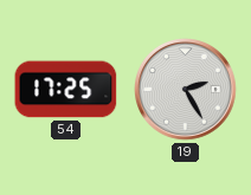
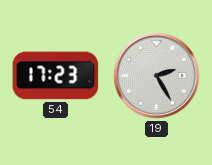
54: 17:25 -> 17:23 (56, 76)
